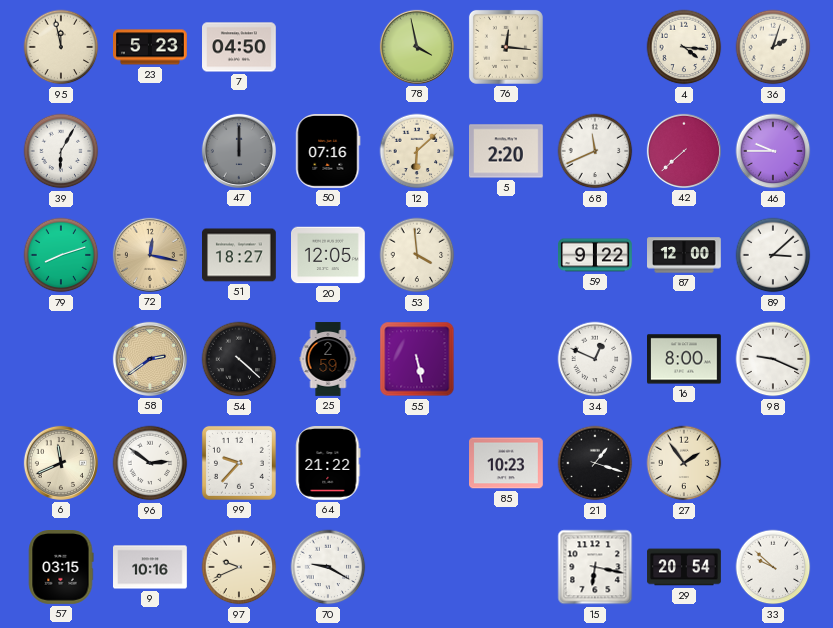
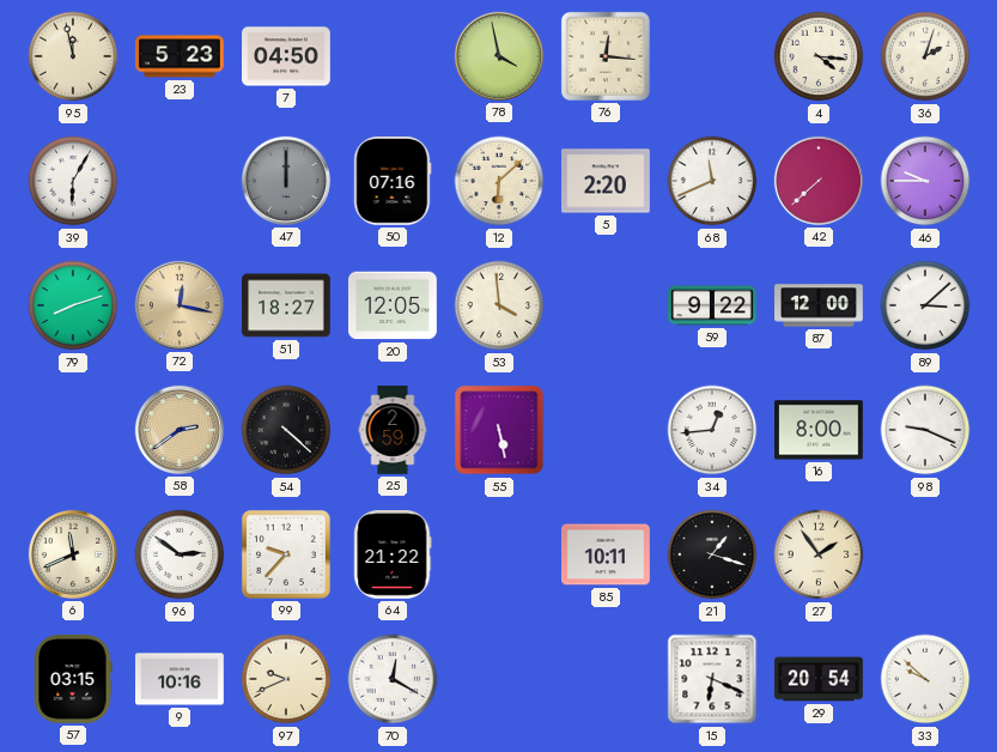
34: 12:49 -> 12:44 (712, 430)
85: 10:23 -> 10:11 (607, 554)
70: 9:20 -> 12:20 (393, 679)
15: 6:17 -> 6:19 (712, 679)
